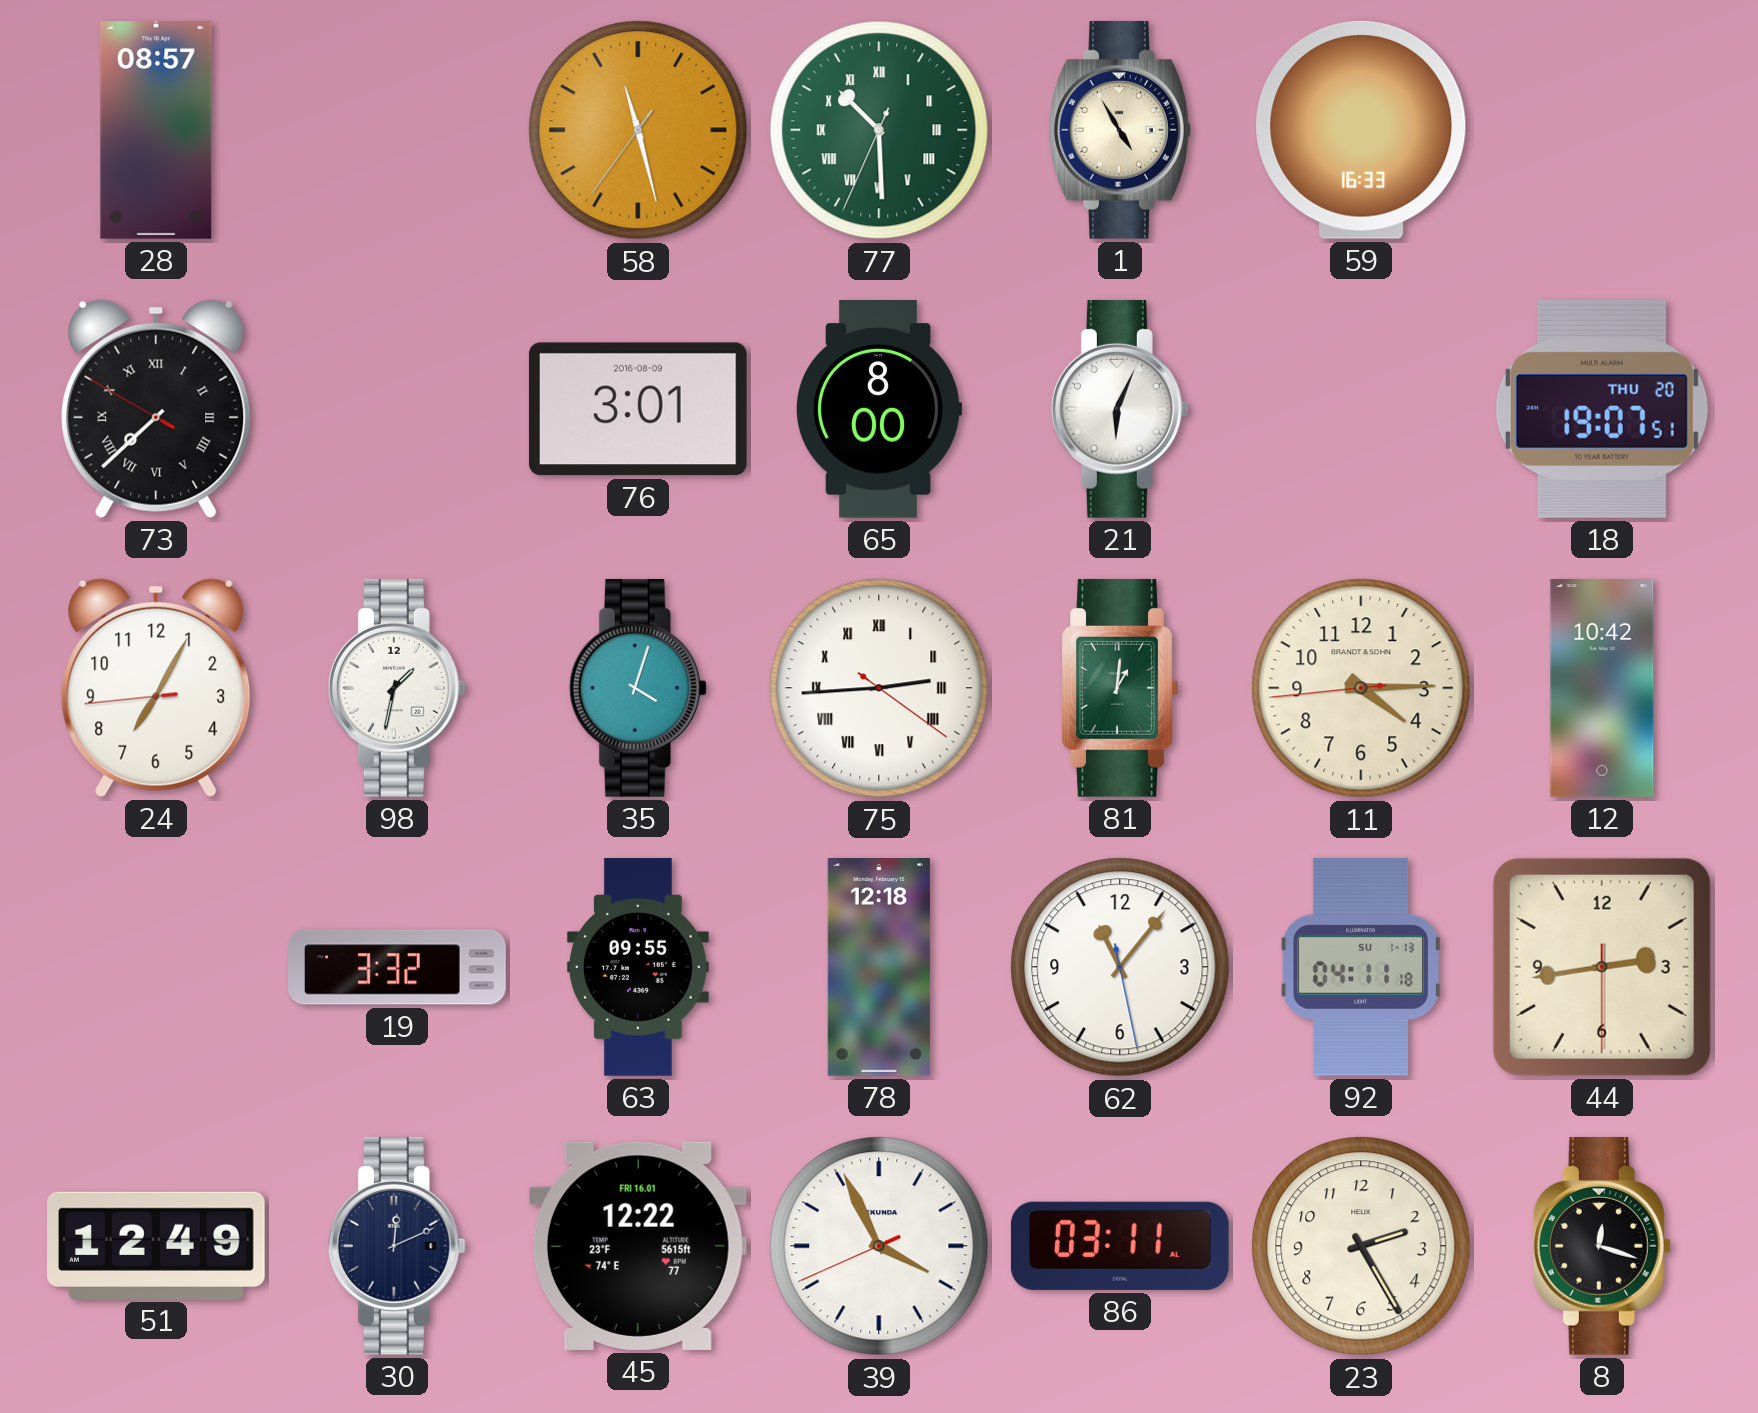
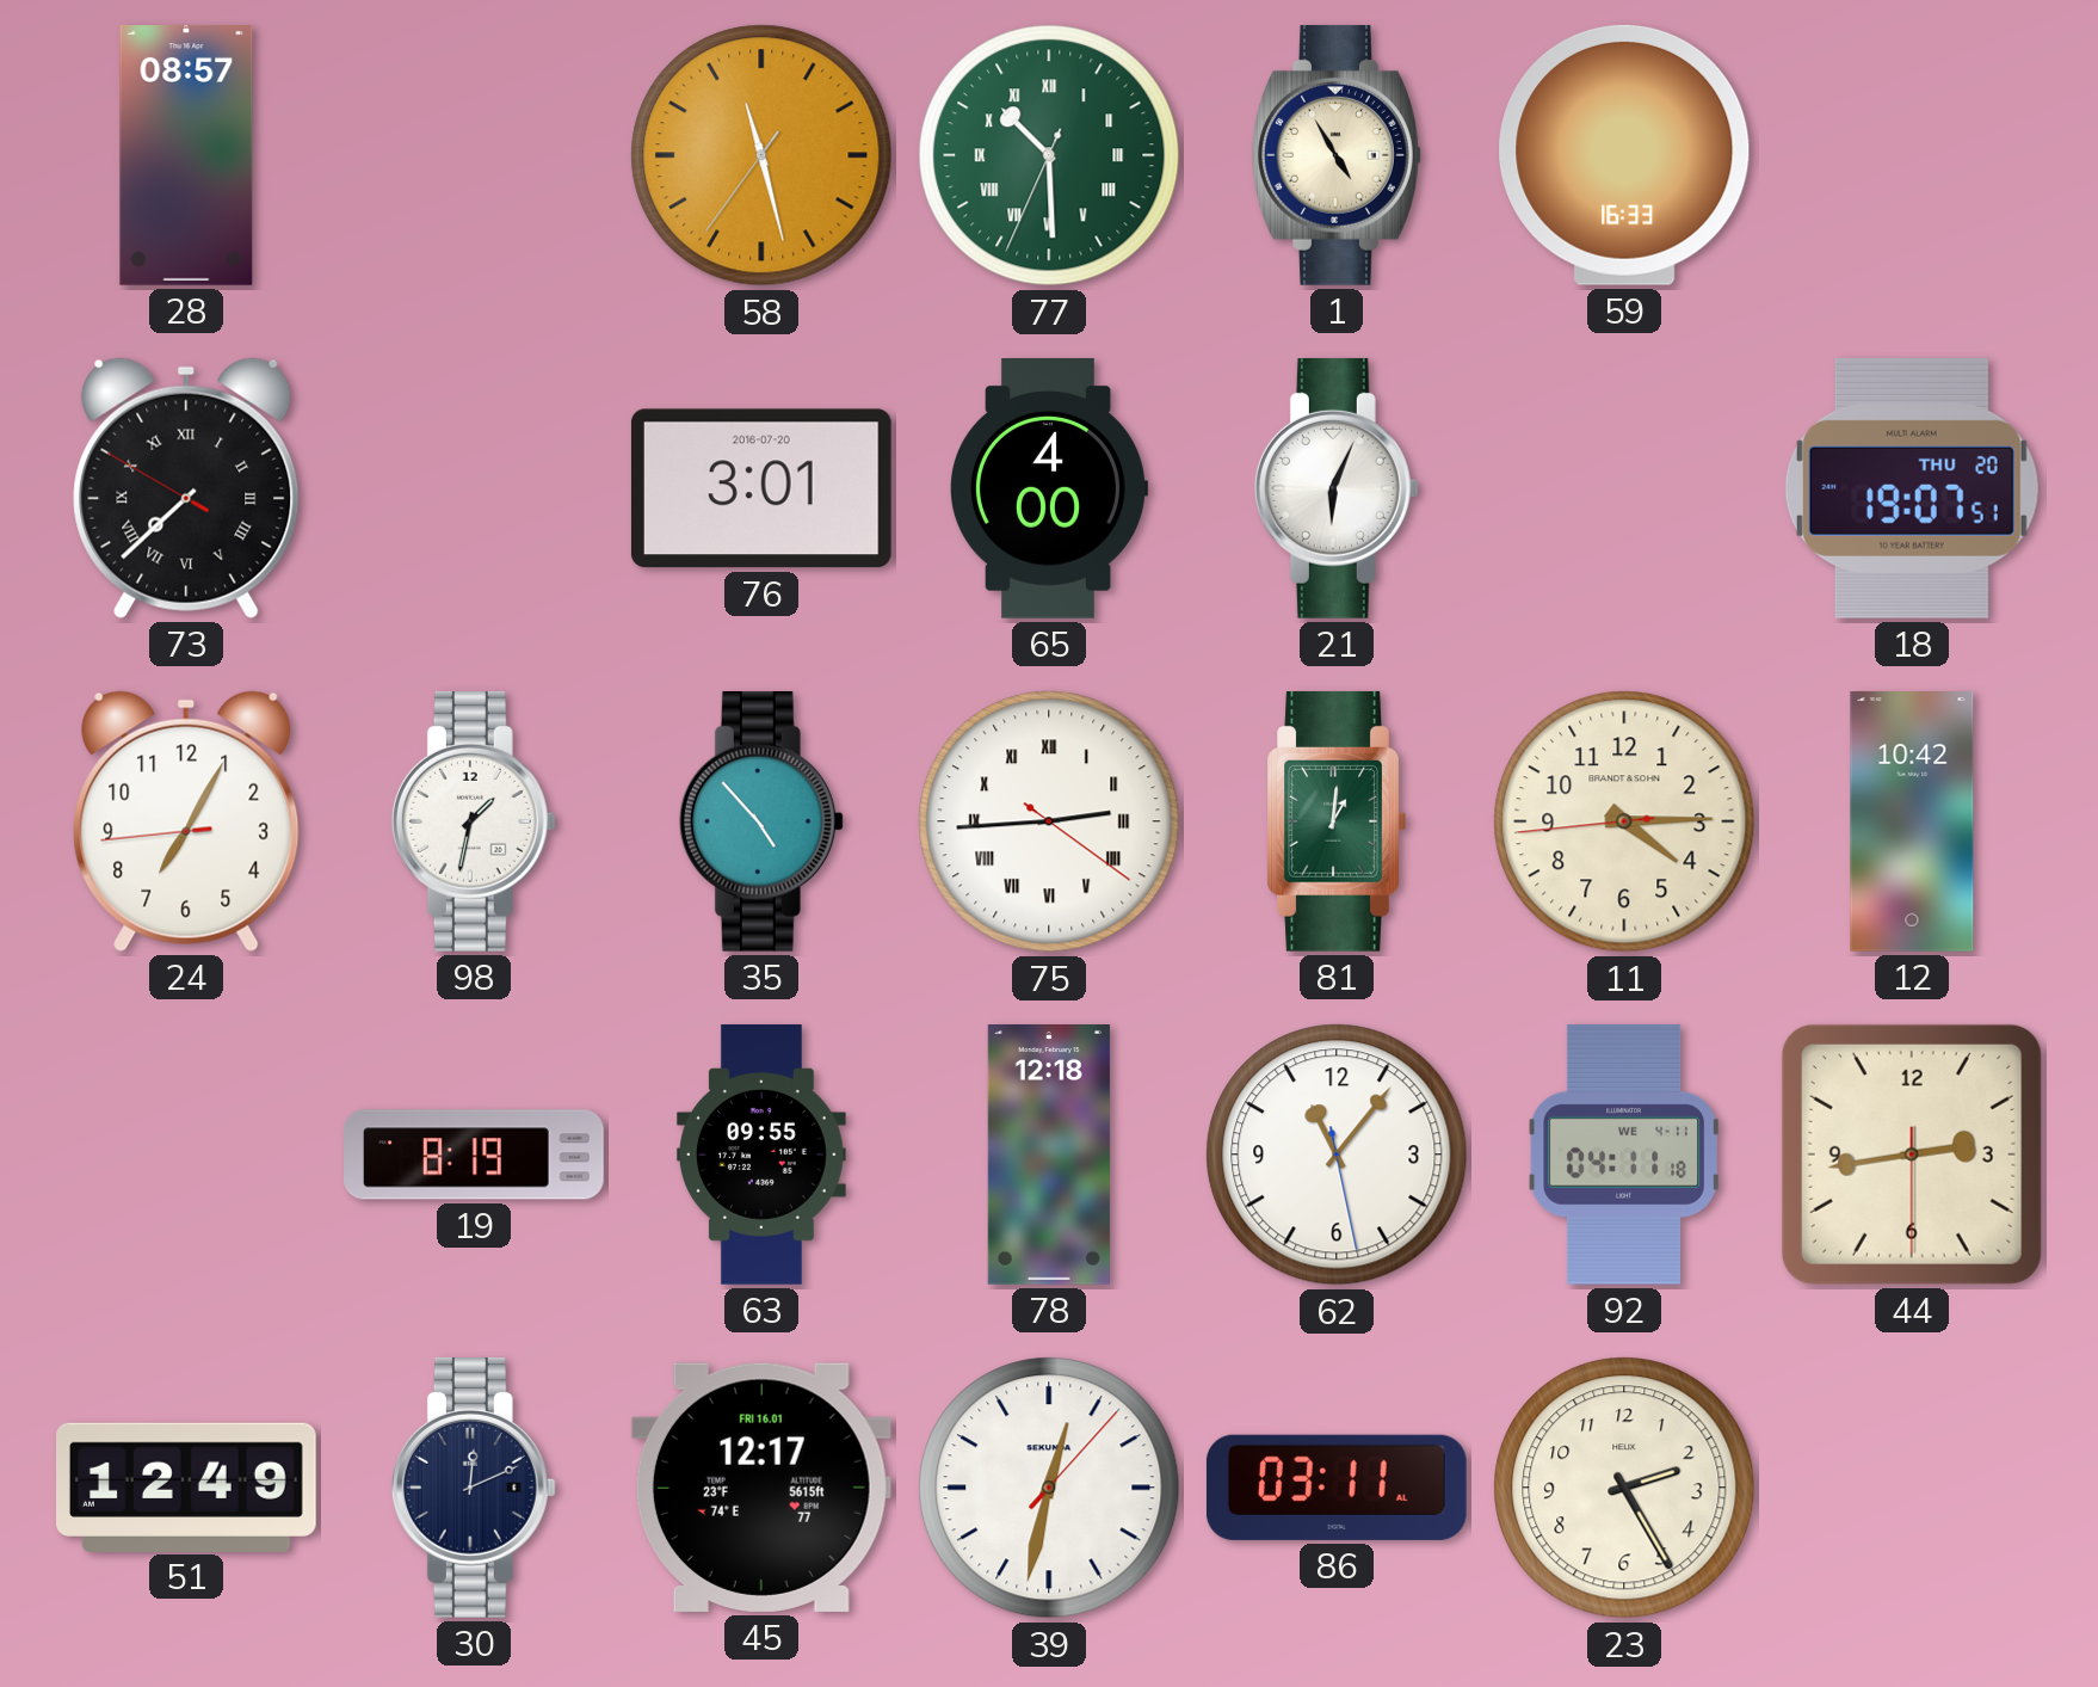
76 date: 2016-08-09 -> 2016-07-20 (761, 488)
65: 8:00 -> 4:00 (1048, 490)
35: 4:03 -> 4:53 (761, 821)
19: 3:32 -> 8:19 (475, 1155)
92 date: SU 1-13 -> WE 4-11 (1624, 1155)
45: 12:22 -> 12:17 (761, 1488)
39: 3:55 -> 12:32 (1049, 1488)
8: 12:18 -> none (1602, 1246)
